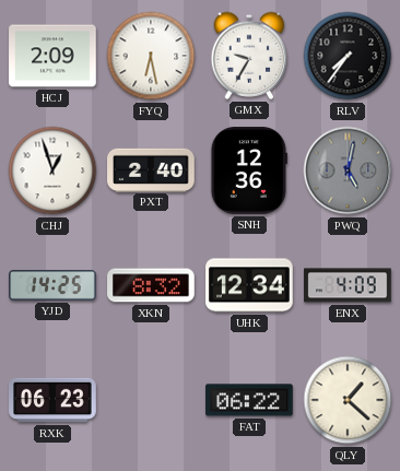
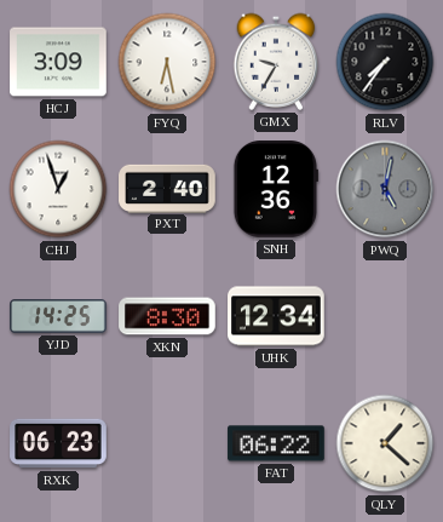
HCJ: 2:09 -> 3:09 (58, 62)
XKN: 8:32 -> 8:30 (167, 316)
ENX: 4:09 -> none (348, 285)
